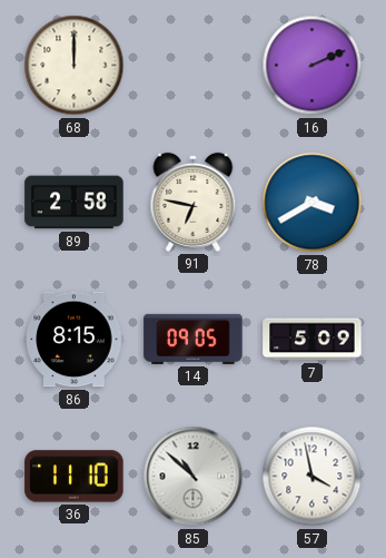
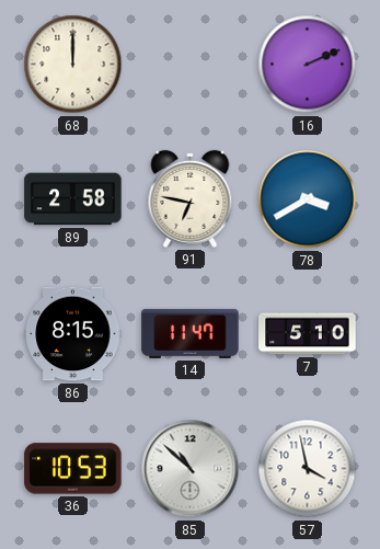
14: 09:05 -> 11:47 (191, 333)
7: 5:09 -> 5:10 (308, 334)
36: 11:10 -> 10:53 (73, 469)
